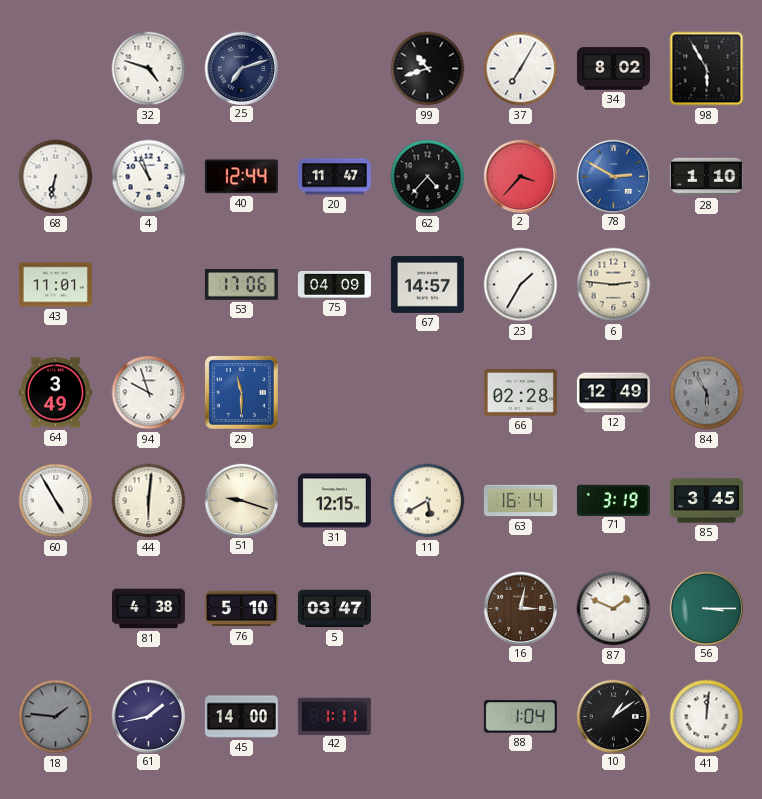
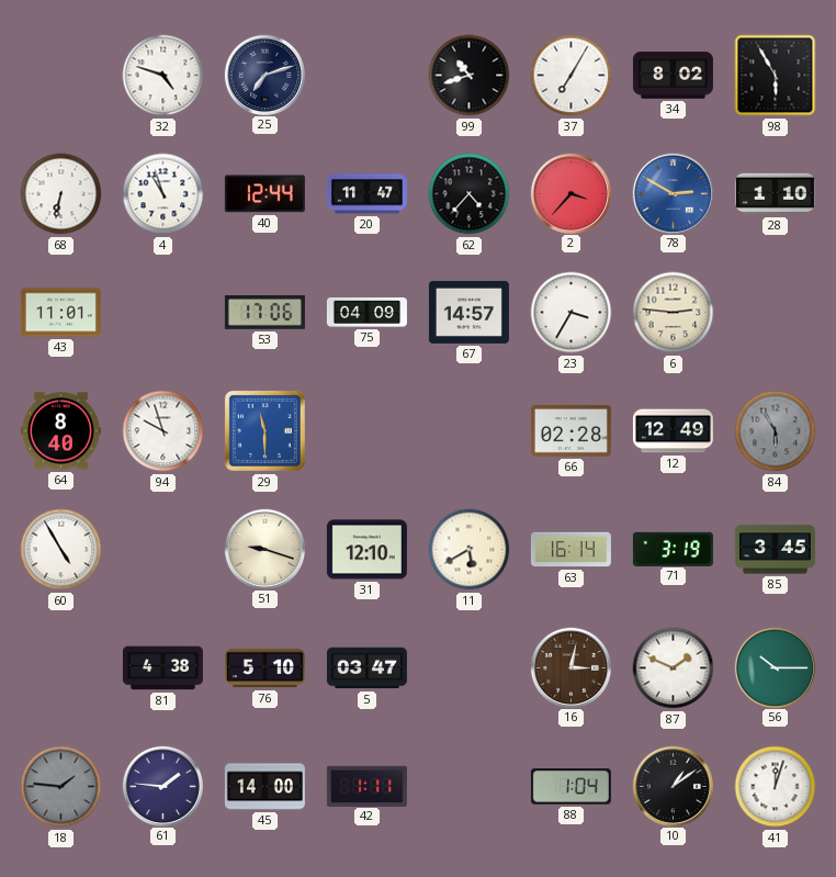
23: 1:35 -> 3:35 (572, 313)
64: 3:49 -> 8:40 (60, 431)
44: 6:01 -> none (149, 501)
31: 12:15 -> 12:10 (366, 550)
56: 3:15 -> 10:15 (775, 667)
61: 1:43 -> 1:46 (162, 786)
41: 12:01 -> 12:03 (776, 787)
